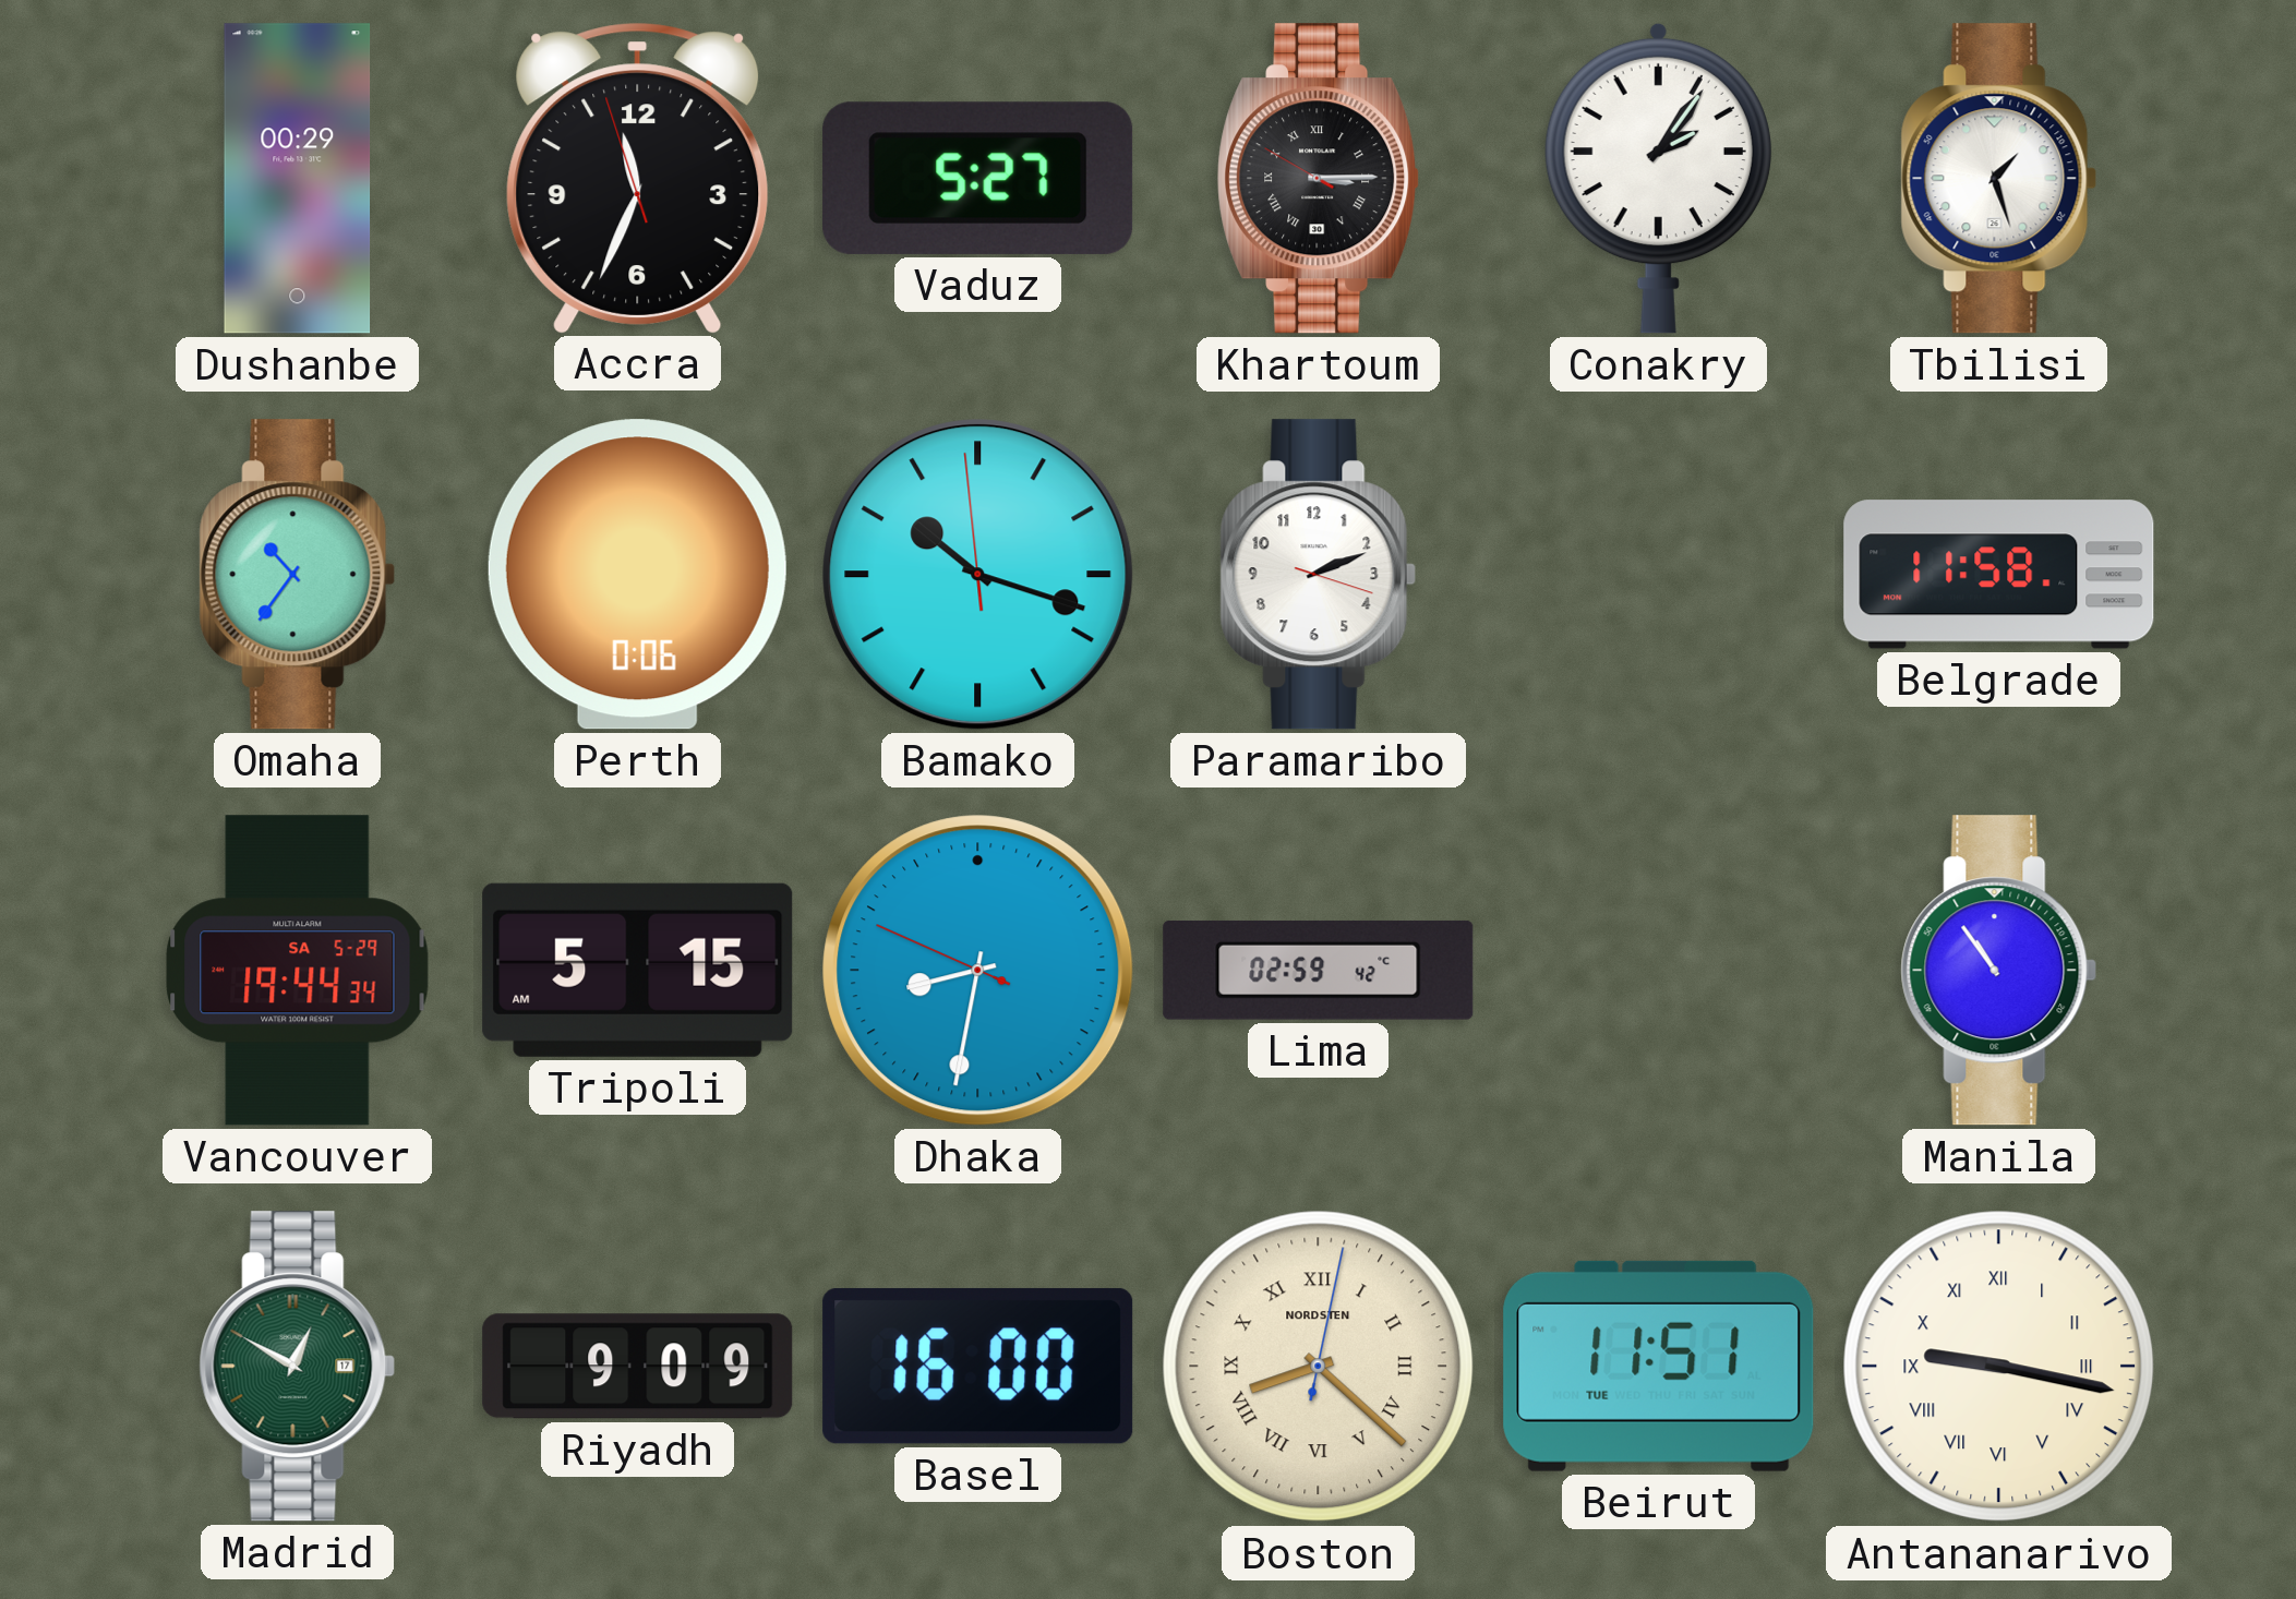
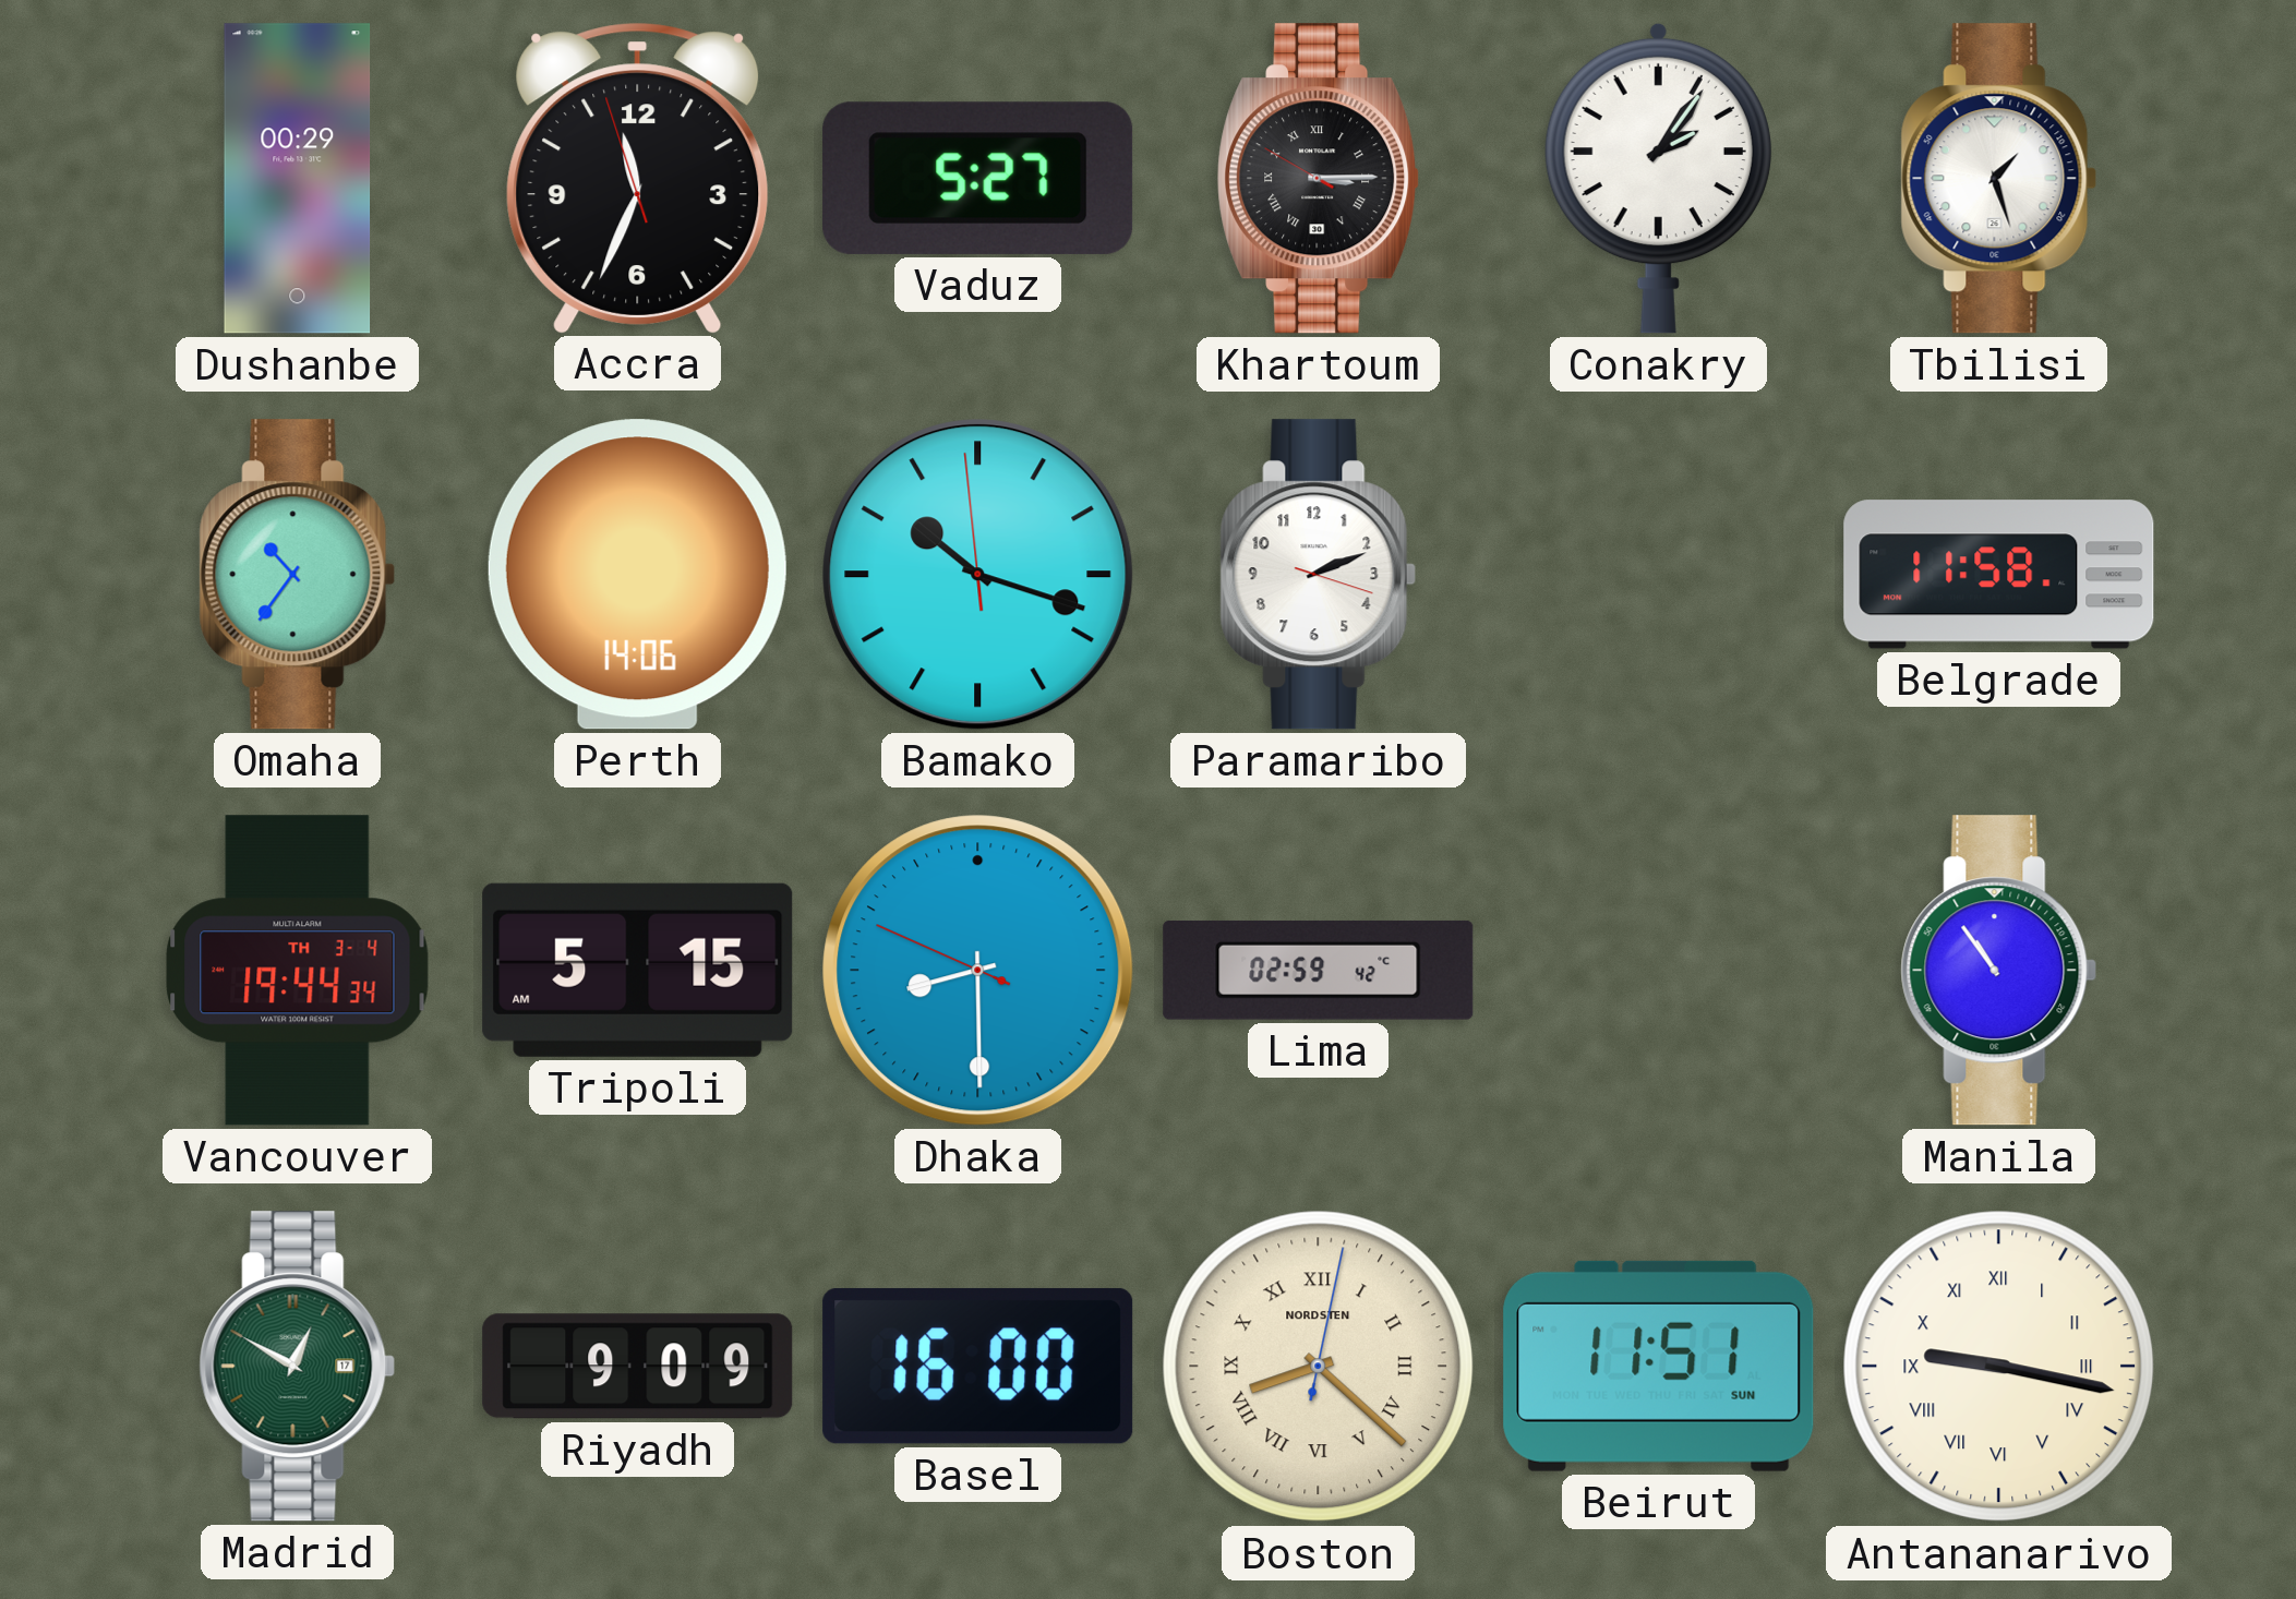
Perth: 0:06 -> 14:06 (637, 575)
Vancouver date: SA 5-29 -> TH 3-4 (298, 971)
Dhaka: 8:31 -> 8:29 (978, 971)
Beirut date: TUE -> SUN (1659, 1366)
